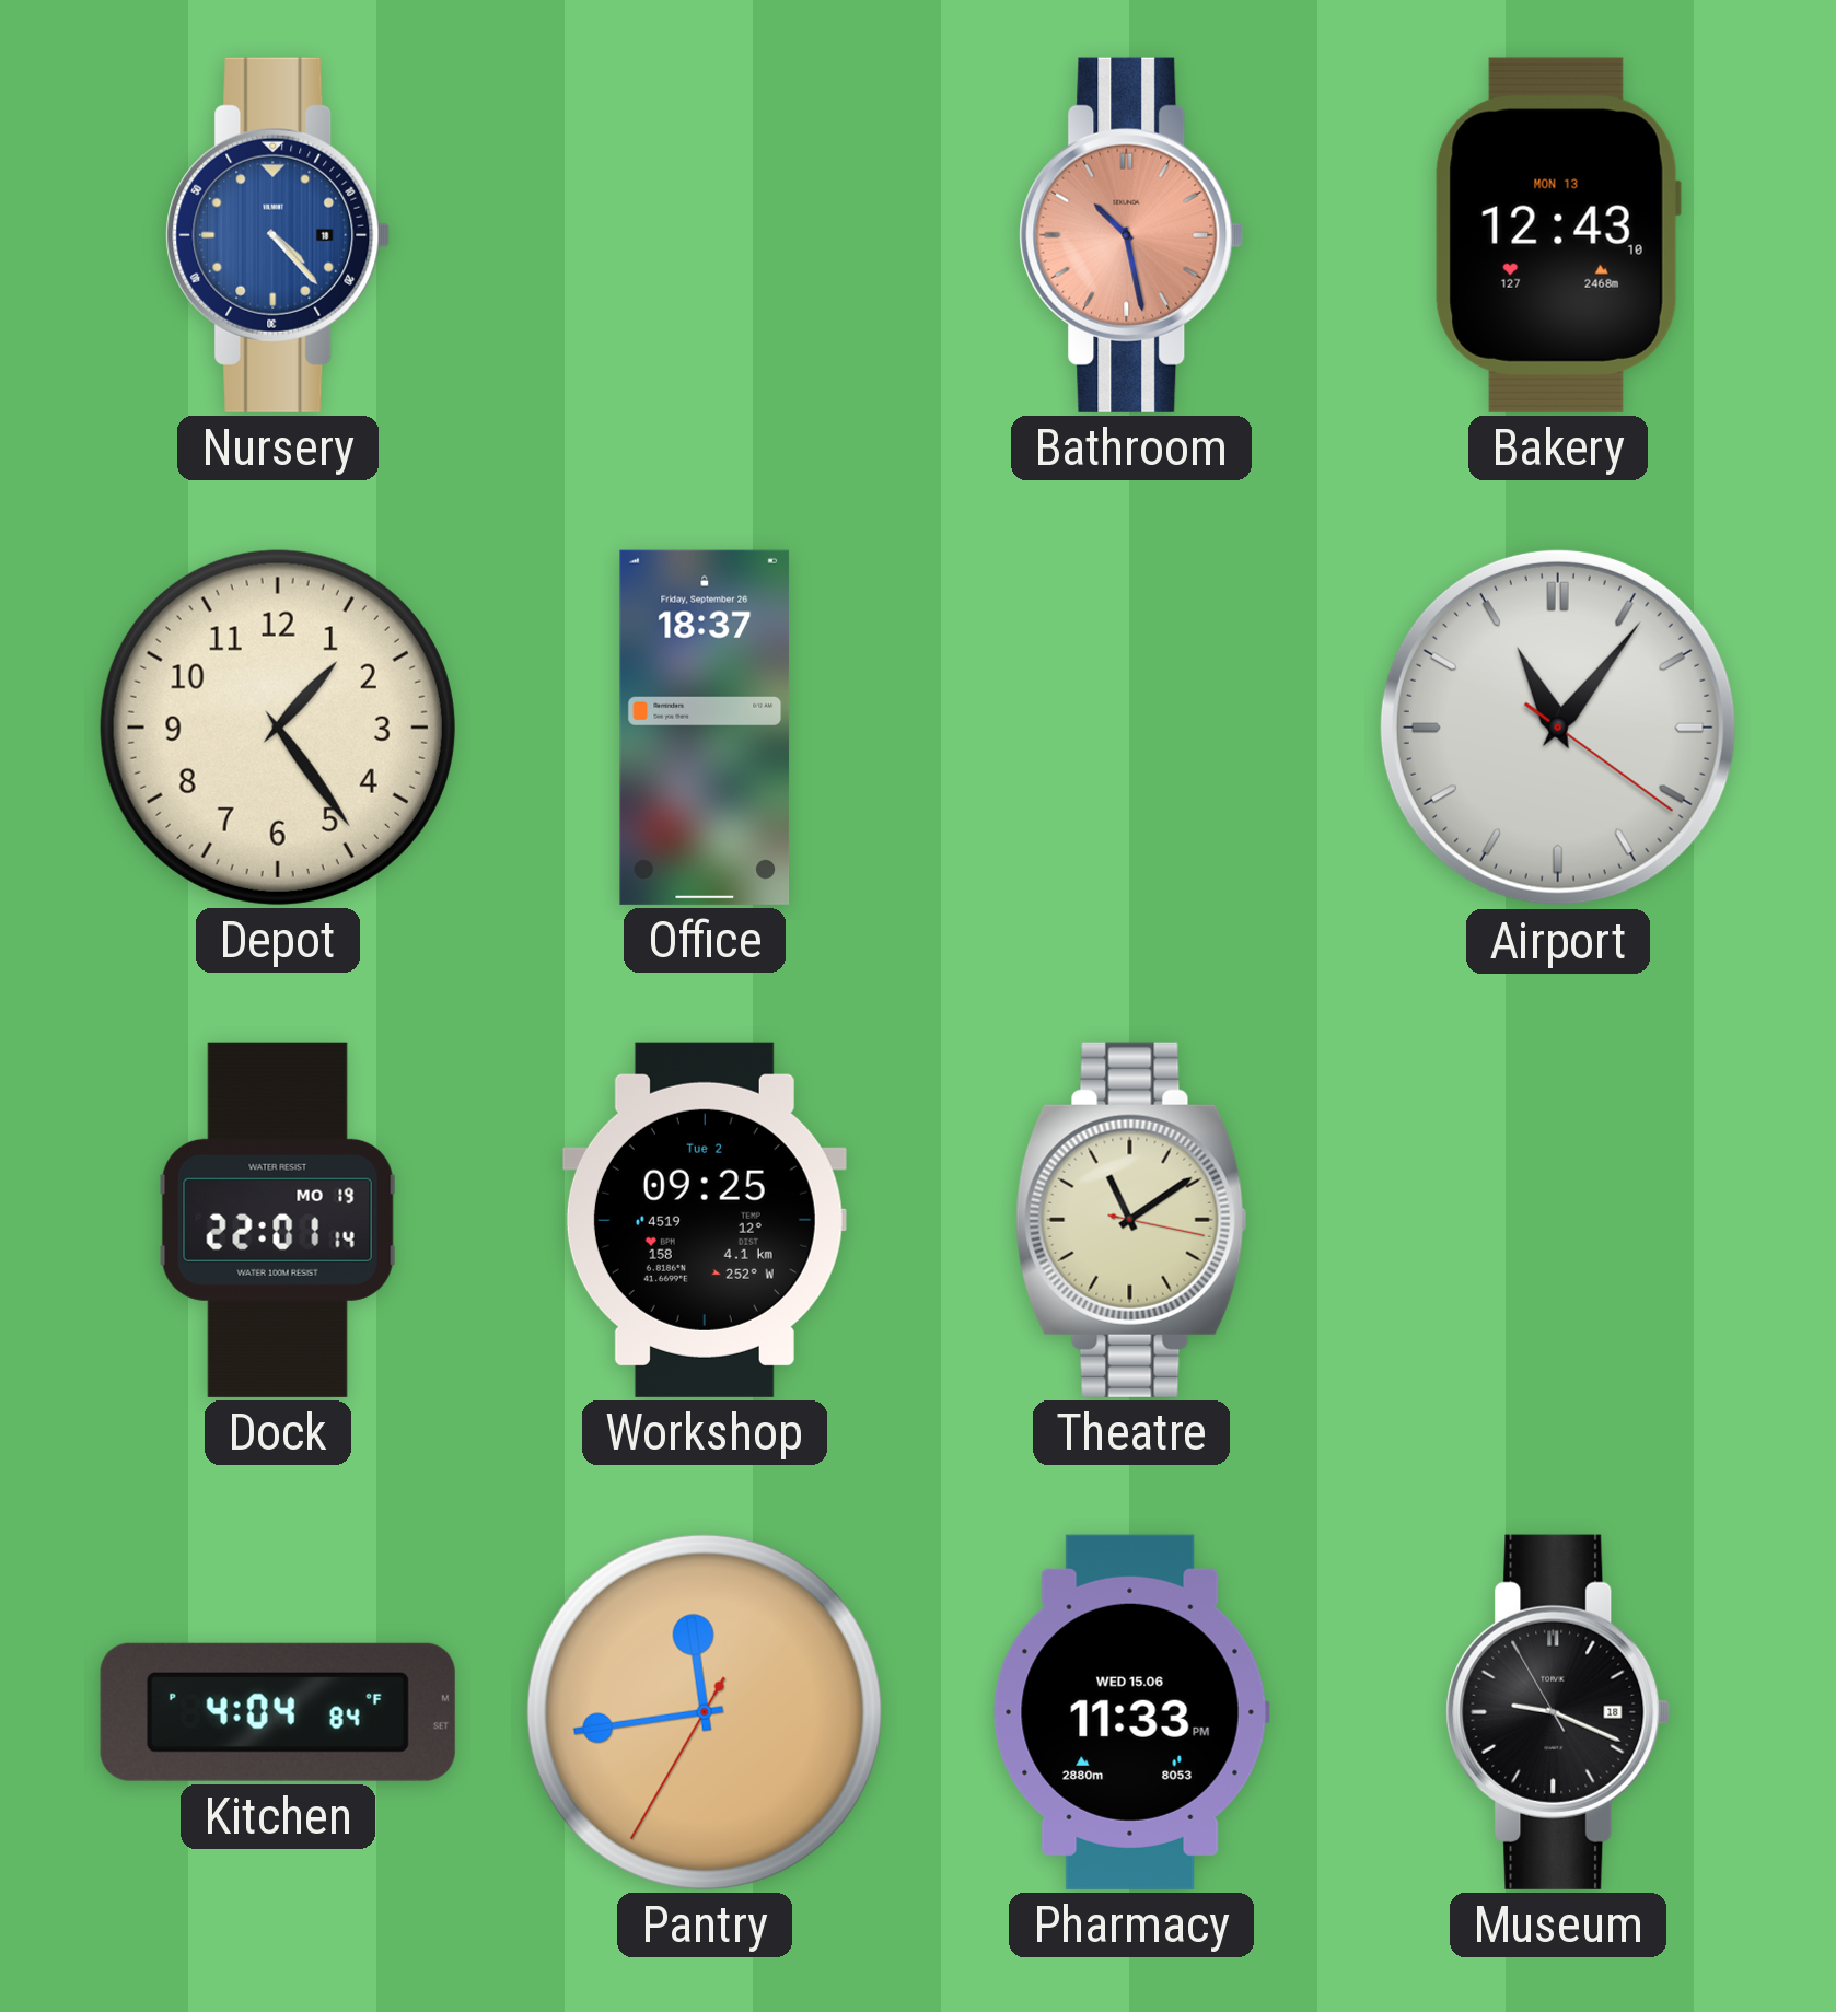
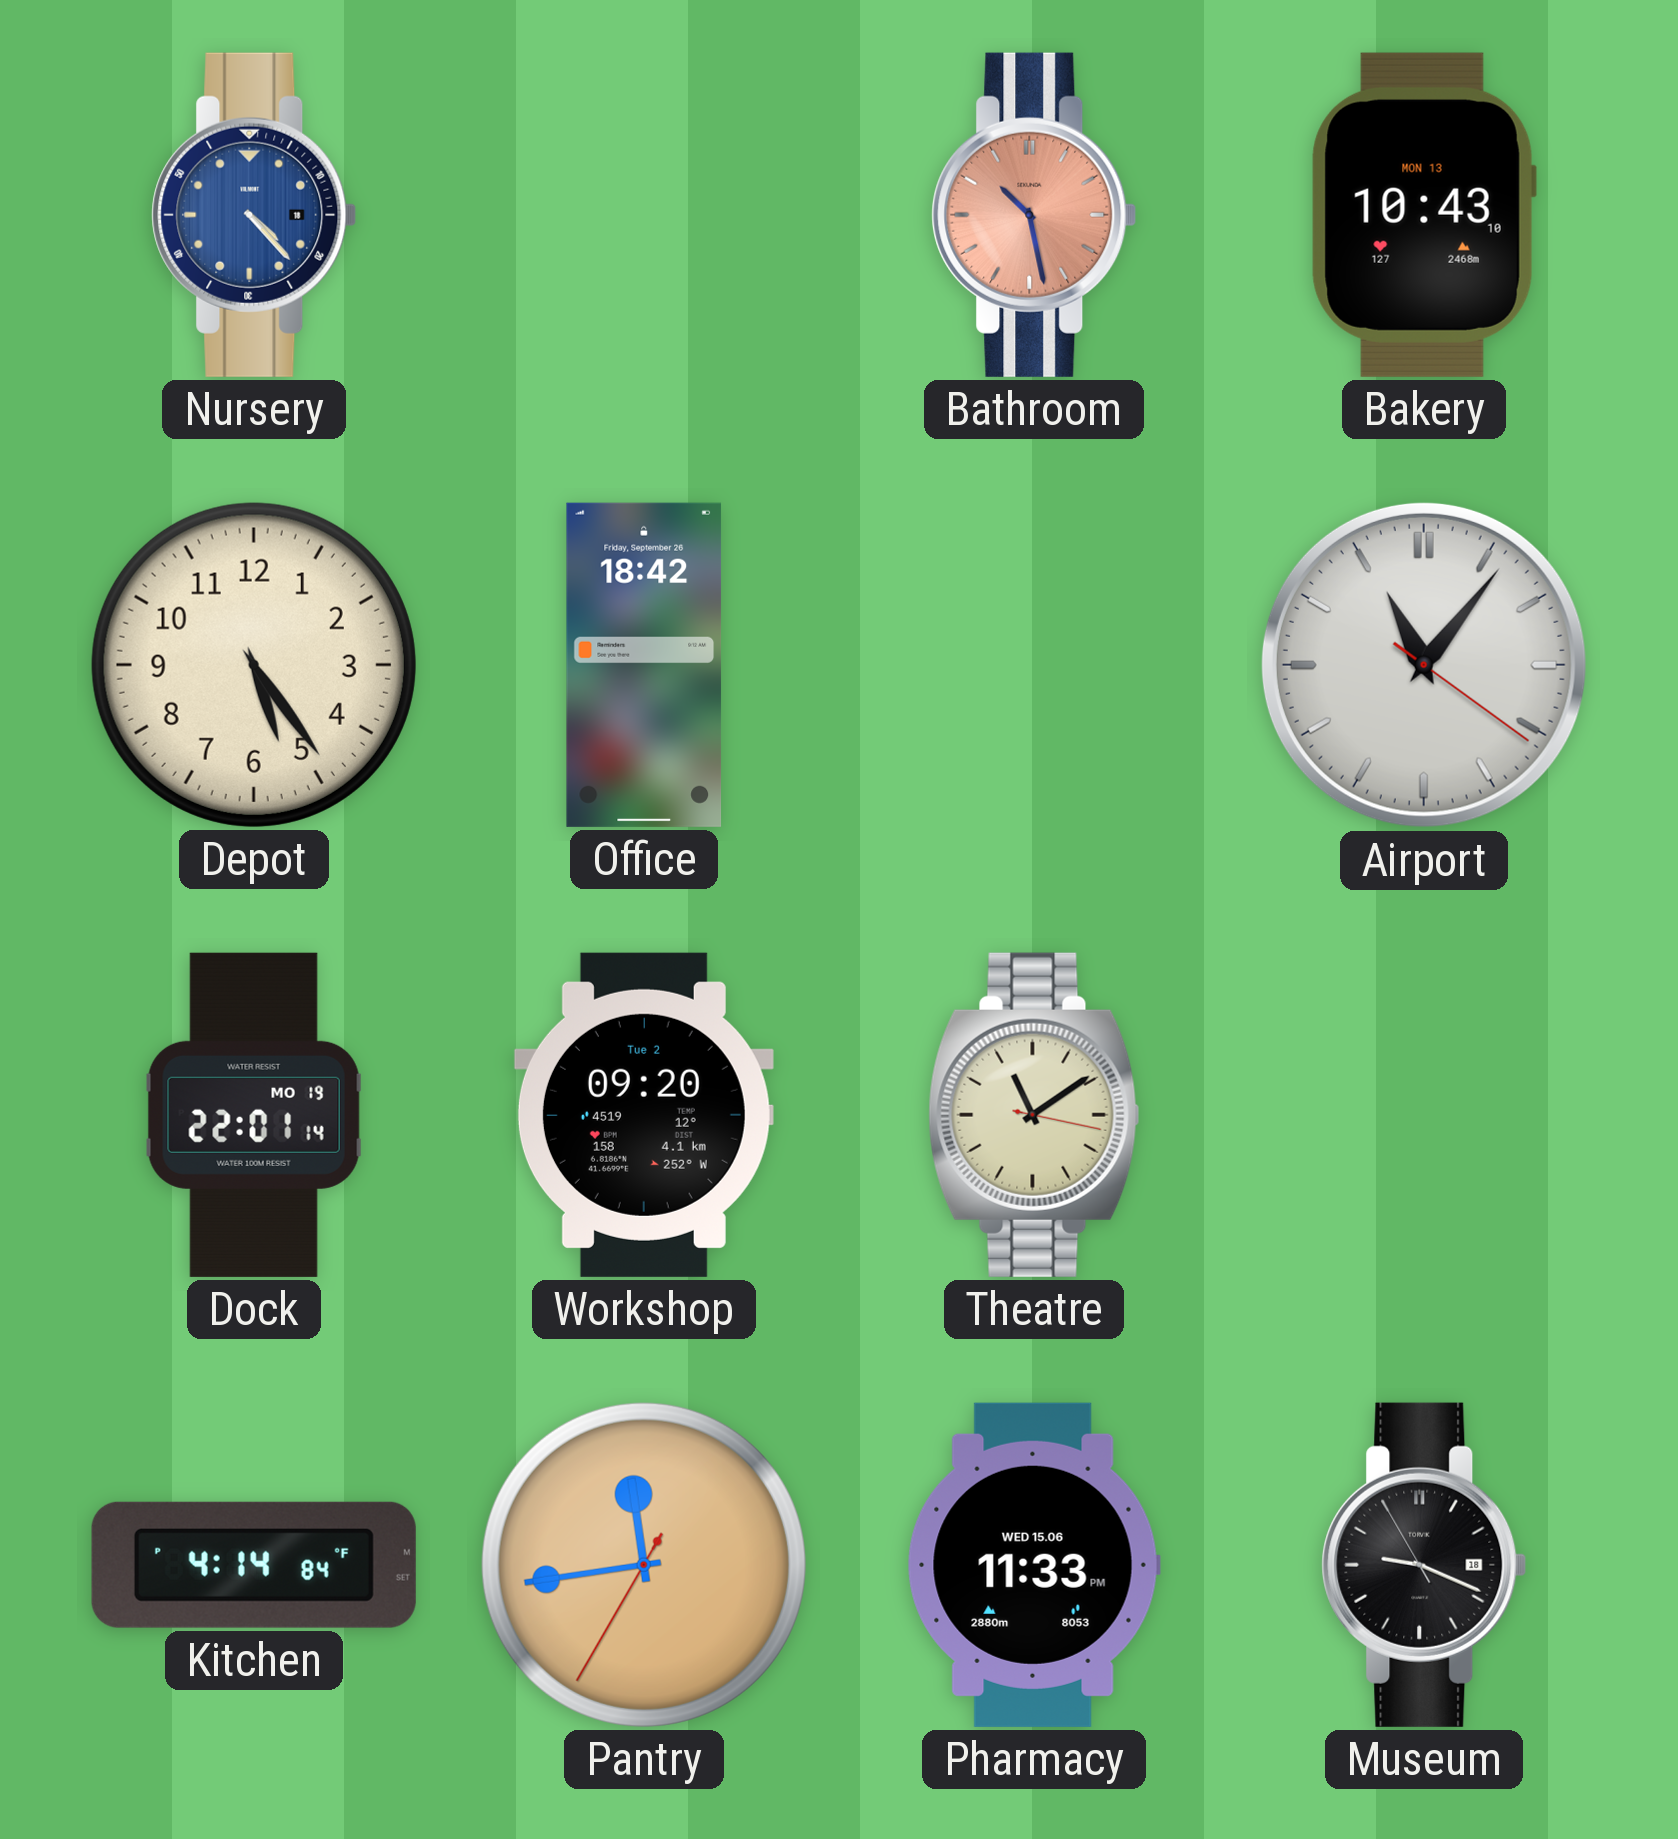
Bakery: 12:43 -> 10:43 (1424, 215)
Depot: 1:24 -> 5:24 (254, 665)
Office: 18:37 -> 18:42 (644, 665)
Workshop: 09:25 -> 09:20 (644, 1115)
Kitchen: 4:04 -> 4:14 (254, 1565)
